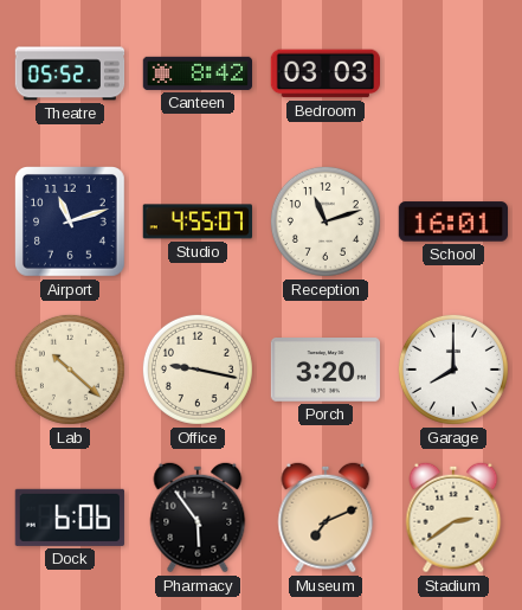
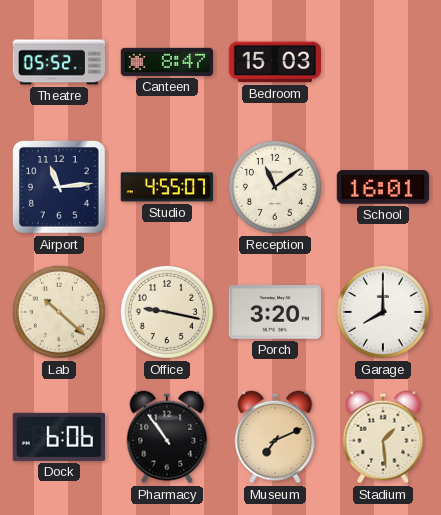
Canteen: 8:42 -> 8:47 (166, 62)
Bedroom: 03:03 -> 15:03 (274, 62)
Airport: 11:12 -> 11:14 (60, 188)
Reception: 11:12 -> 11:09 (275, 187)
Pharmacy: 5:54 -> 10:54 (167, 437)
Stadium: 2:39 -> 1:29 (383, 437)
